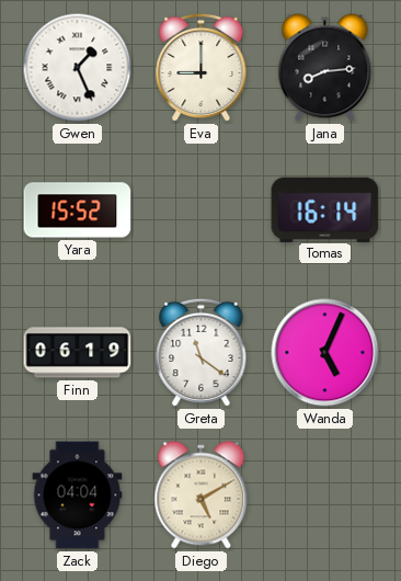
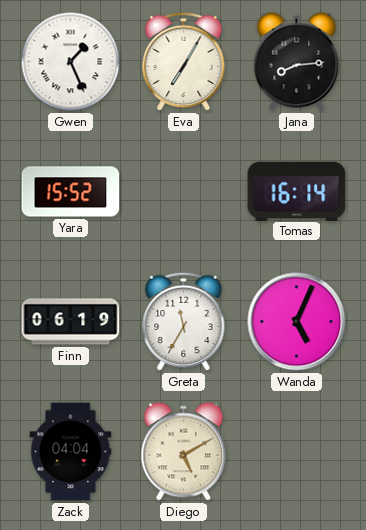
Eva: 9:00 -> 7:05 (184, 62)
Greta: 11:21 -> 11:35 (184, 322)
